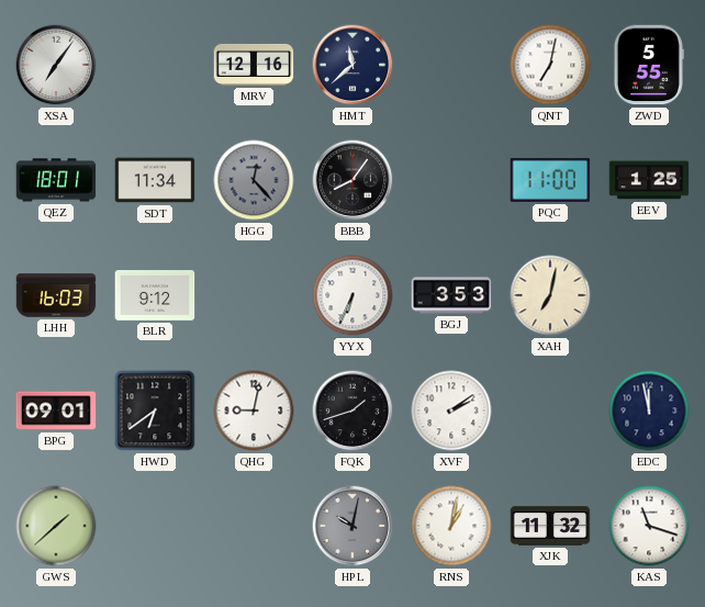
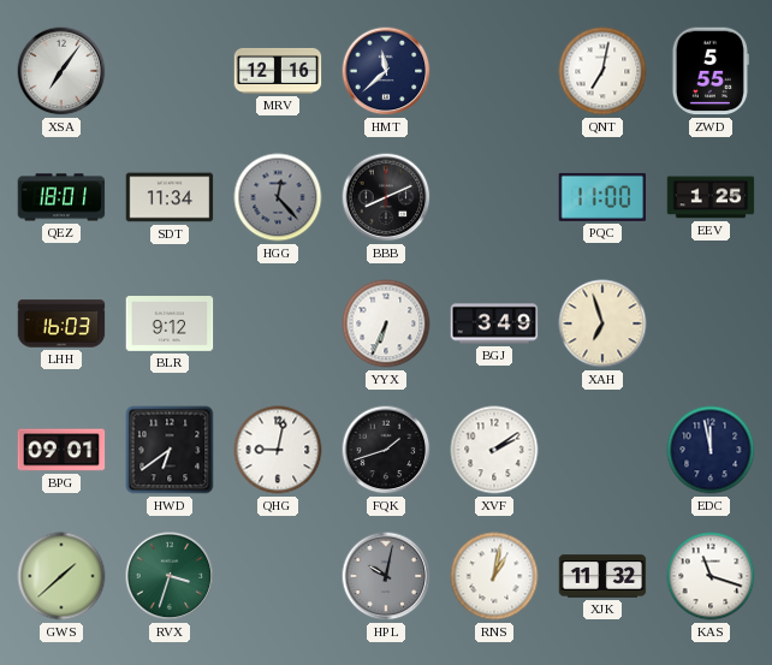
BBB: 8:06 -> 8:11 (386, 197)
BGJ: 3:53 -> 3:49 (494, 323)
XAH: 7:02 -> 6:57 (602, 323)
RVX: none -> 3:33 (170, 576)
